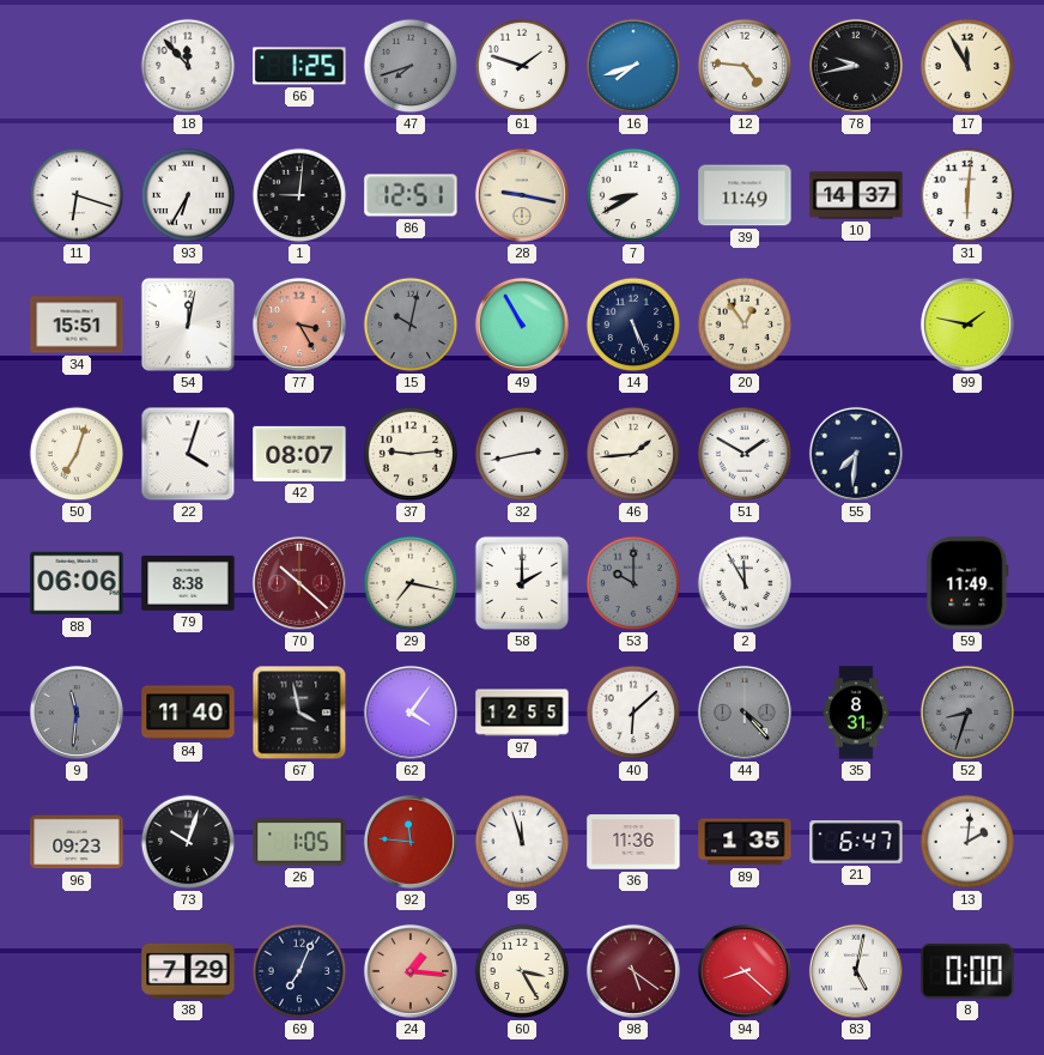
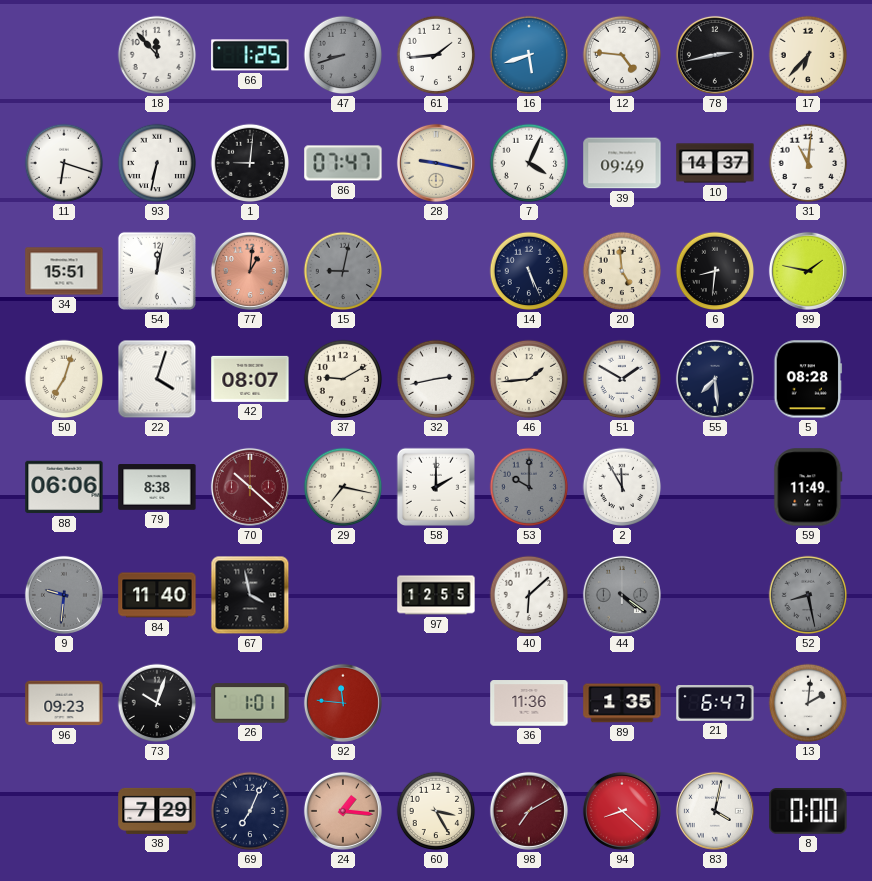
47: 7:42 -> 8:42 (343, 55)
61: 1:48 -> 1:44 (436, 55)
16: 7:42 -> 5:42 (529, 55)
78: 9:43 -> 2:43 (715, 55)
17: 11:55 -> 6:37 (808, 55)
93: 6:35 -> 6:32 (157, 163)
86: 12:51 -> 07:47 (343, 163)
7: 8:40 -> 4:04 (529, 163)
39: 11:49 -> 09:49 (622, 163)
31: 6:01 -> 11:01 (808, 163)
77: 3:25 -> 1:01 (250, 271)
15: 10:02 -> 9:02 (343, 271)
49: 10:55 -> none (522, 325)
20: 12:54 -> 4:59 (622, 271)
6: none -> 8:31 (715, 271)
37: 9:14 -> 9:10 (343, 379)
55: 7:31 -> 7:29 (715, 379)
5: none -> 08:28 (808, 379)
9: 11:31 -> 9:31 (64, 595)
62: 4:06 -> none (411, 713)
44: 4:23 -> 4:21 (622, 595)
35: 8:31 -> none (856, 713)
52: 8:33 -> 8:28 (808, 595)
26: 1:05 -> 1:01 (250, 703)
95: 11:57 -> none (522, 842)
98: 5:21 -> 7:10 (529, 811)
83: 5:02 -> 4:02 (715, 811)
